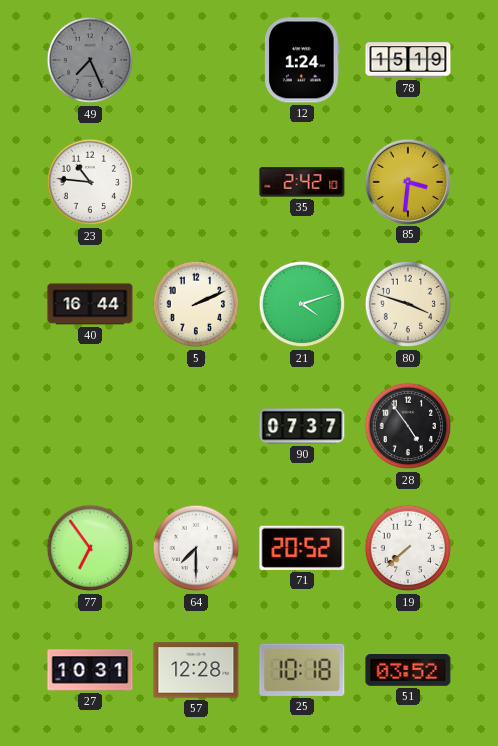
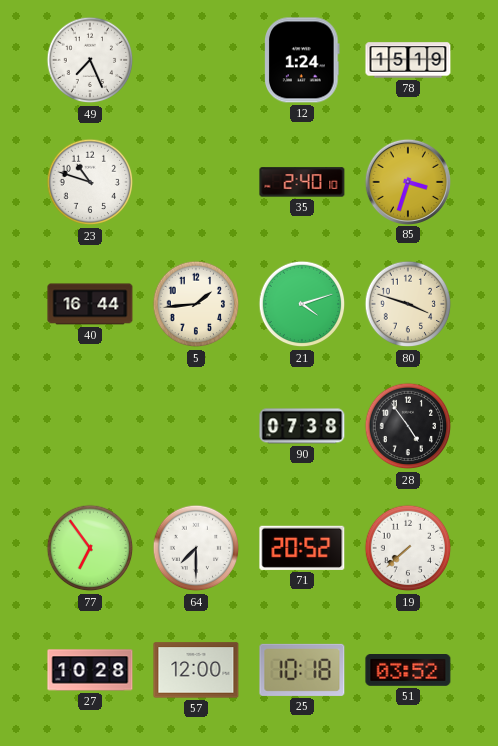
49 dial: grey -> white (90, 60)
23: 10:46 -> 10:48 (90, 182)
35: 2:42 -> 2:40 (302, 182)
85: 3:31 -> 3:33 (407, 181)
5: 2:11 -> 1:44 (196, 304)
90: 07:37 -> 07:38 (302, 426)
27: 10:31 -> 10:28 (90, 670)
57: 12:28 -> 12:00 (196, 670)
